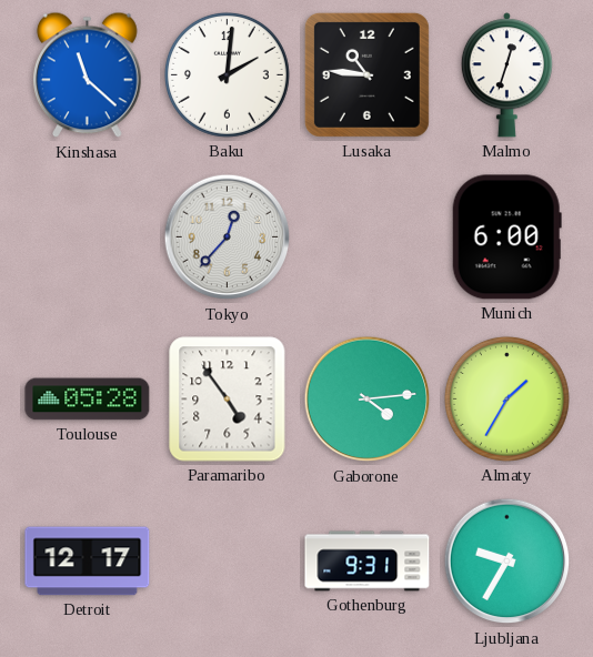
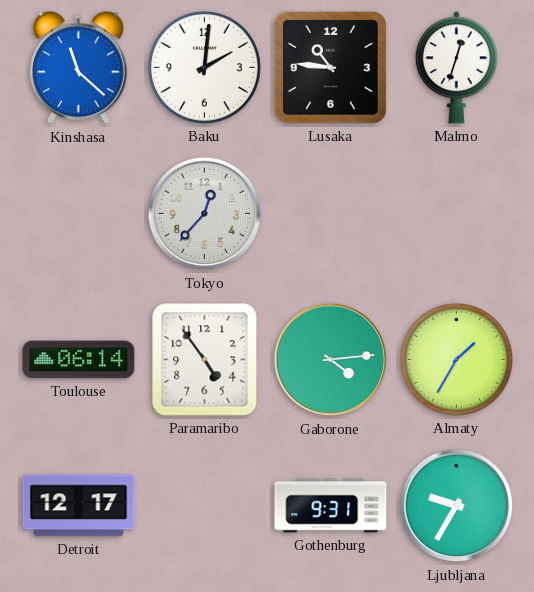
Munich: 6:00 -> none (506, 237)
Toulouse: 05:28 -> 06:14 (79, 360)
